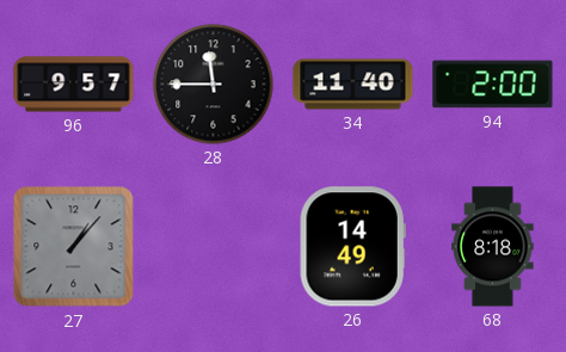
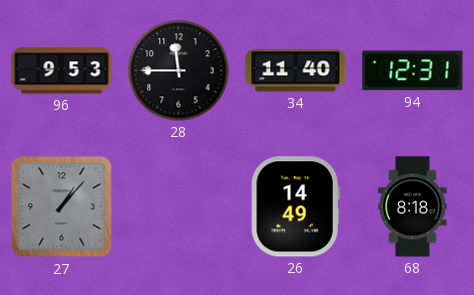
96: 9:57 -> 9:53 (62, 71)
94: 2:00 -> 12:31 (413, 71)
